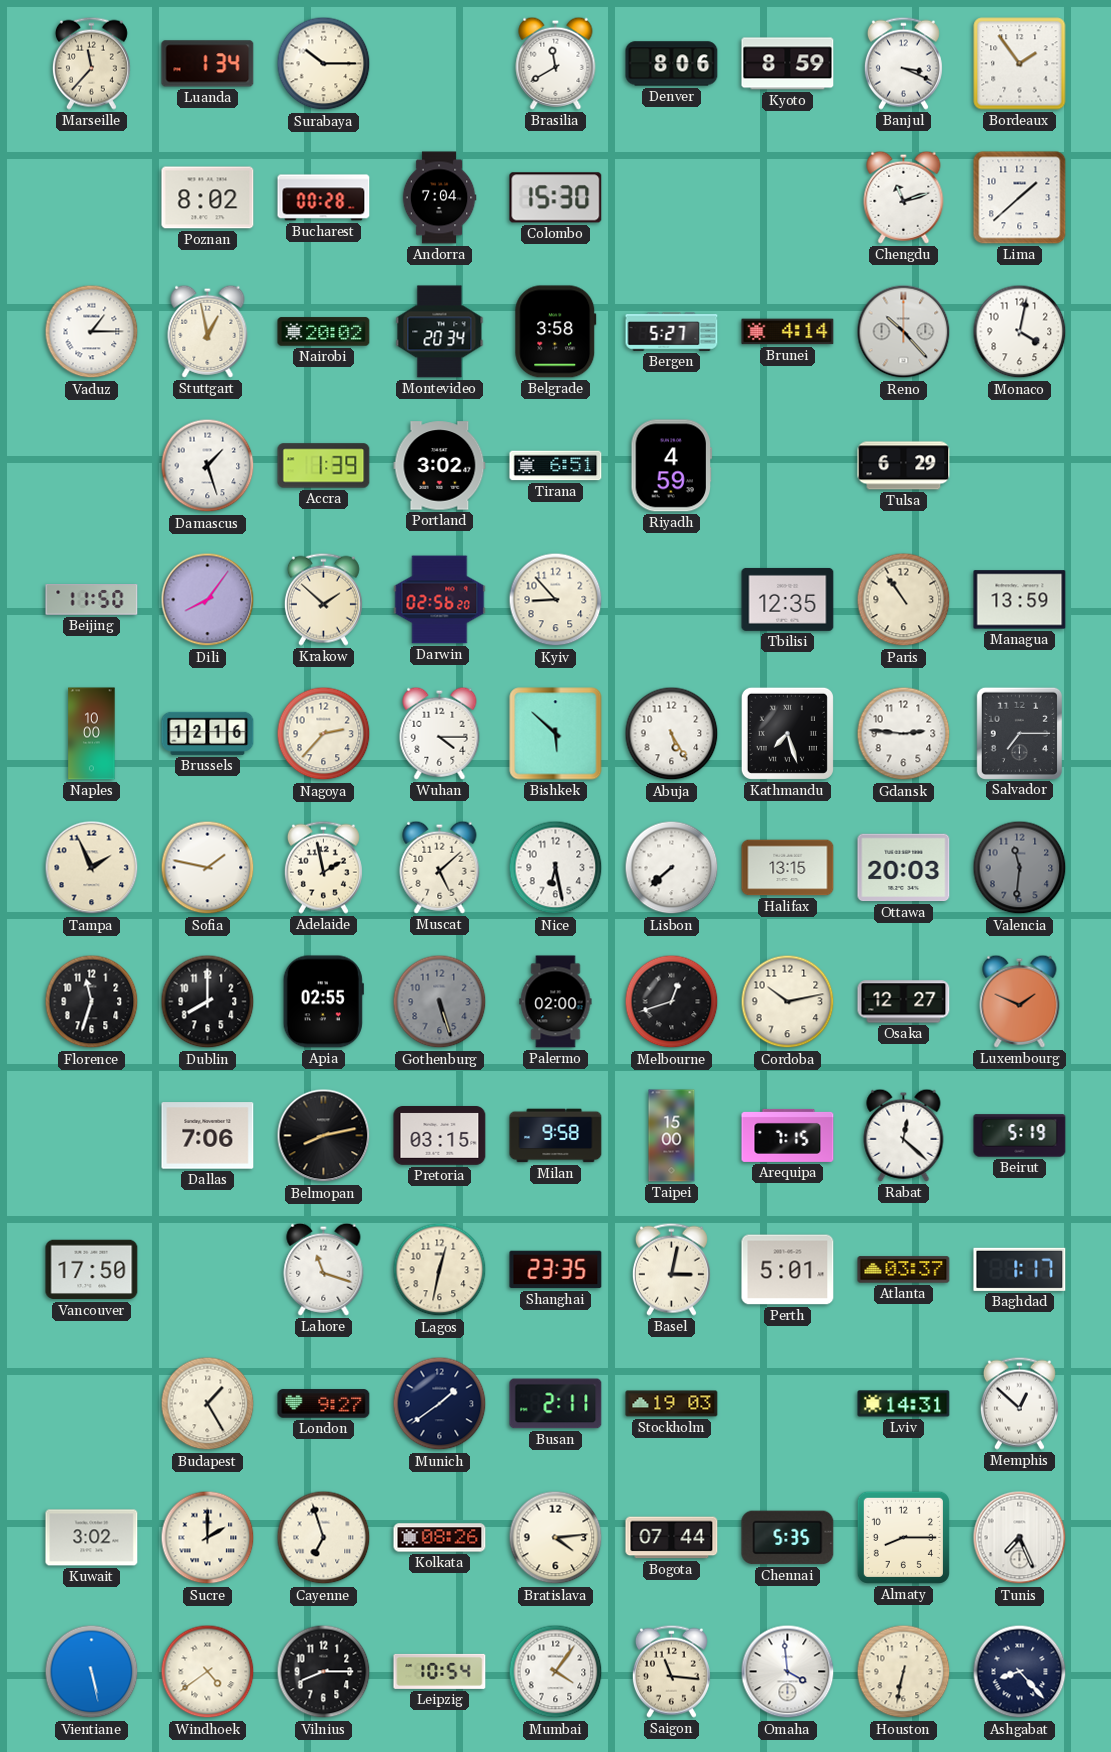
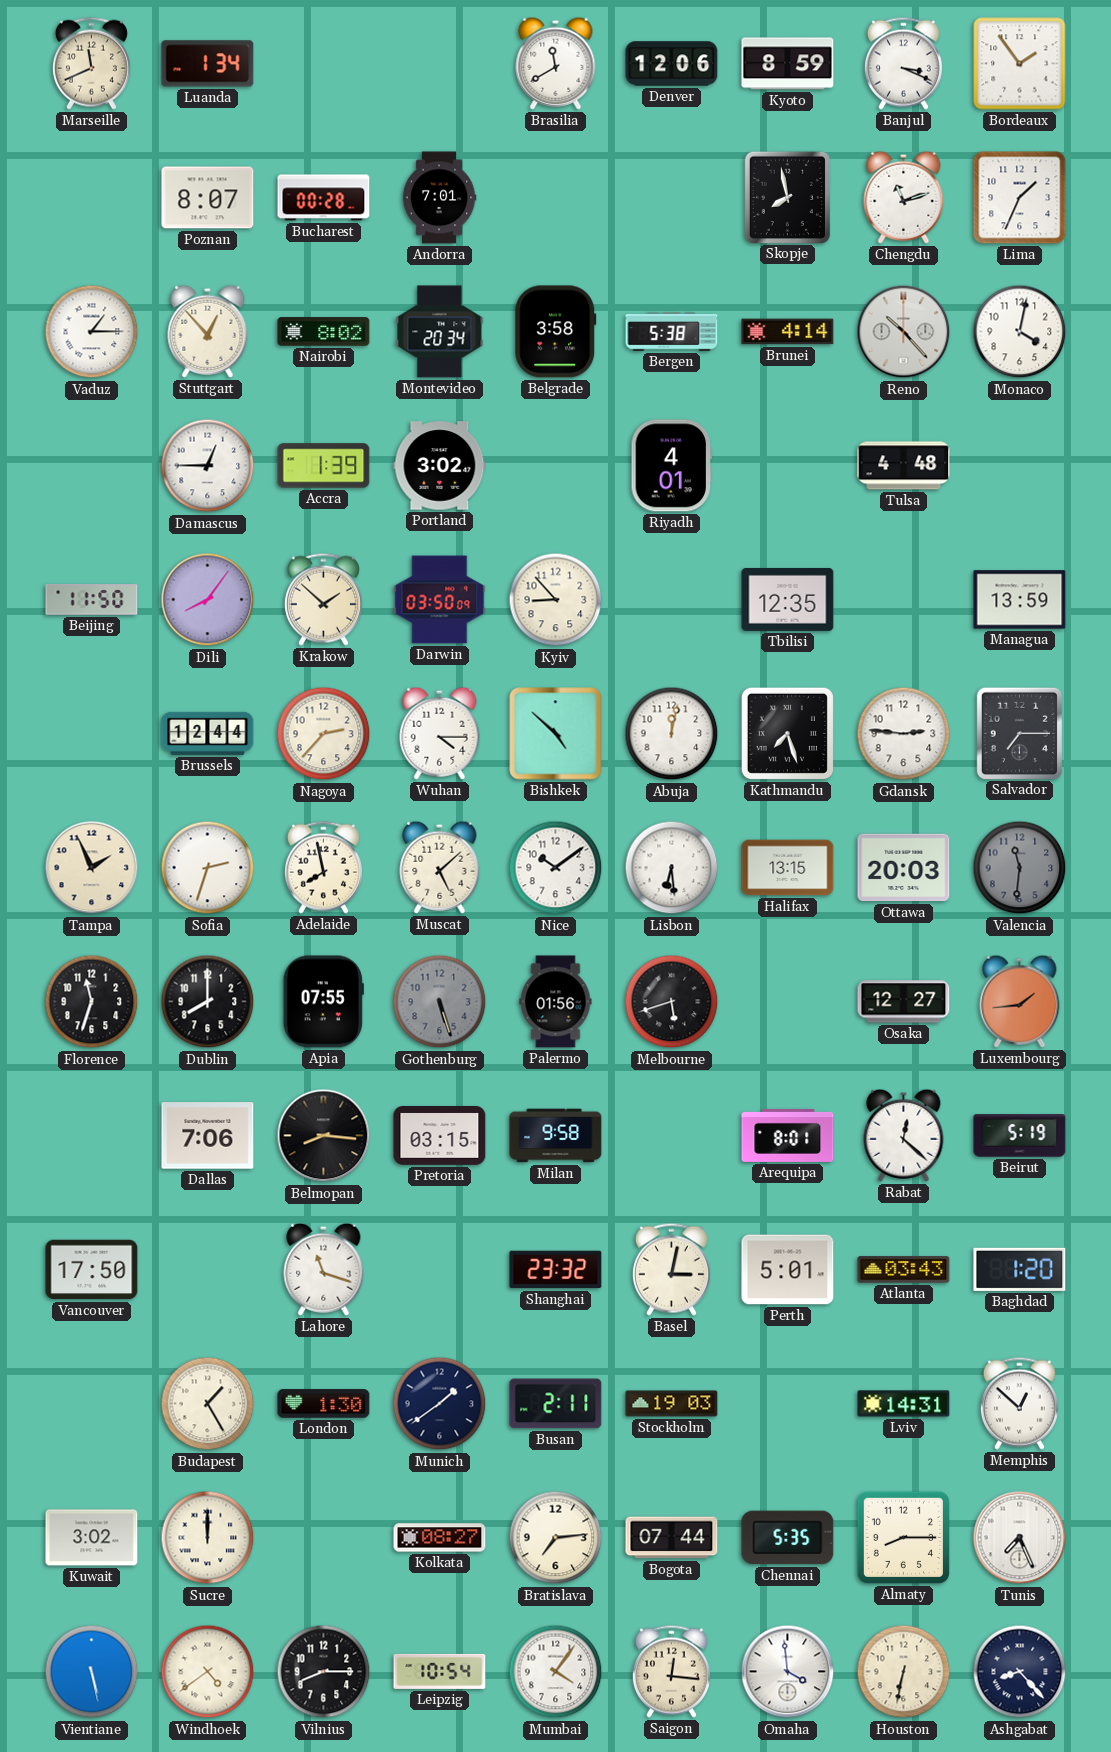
Marseille: 11:37 -> 11:41 (91, 63)
Surabaya: 10:15 -> none (324, 64)
Denver: 8:06 -> 12:06 (672, 64)
Poznan: 8:02 -> 8:07 (208, 198)
Andorra: 7:04 -> 7:01 (439, 198)
Colombo: 15:30 -> none (556, 198)
Skopje: none -> 7:58 (787, 197)
Lima: 1:38 -> 1:34 (1020, 198)
Stuttgart: 12:58 -> 12:53 (208, 331)
Nairobi: 20:02 -> 8:02 (324, 332)
Bergen: 5:27 -> 5:38 (672, 332)
Damascus: 1:27 -> 12:45 (208, 466)
Tirana: 6:51 -> none (556, 466)
Riyadh: 4:59 -> 4:01 (672, 466)
Tulsa: 6:29 -> 4:48 (904, 466)
Darwin: 02:56 -> 03:50 (440, 600)
Paris: 10:54 -> none (904, 600)
Naples: 10:00 -> none (92, 734)
Brussels: 12:16 -> 12:44 (208, 733)
Bishkek: 5:52 -> 4:52 (556, 734)
Abuja: 5:25 -> 12:02 (672, 734)
Sofia: 1:47 -> 2:33 (208, 868)
Adelaide: 1:58 -> 7:58 (323, 867)
Nice: 6:28 -> 10:09 (556, 868)
Lisbon: 7:38 -> 6:29 (672, 868)
Apia: 02:55 -> 07:55 (323, 1002)
Palermo: 02:00 -> 01:56 (556, 1002)
Melbourne: 12:42 -> 5:42 (672, 1002)
Cordoba: 10:13 -> none (788, 1002)
Luxembourg: 1:49 -> 1:44 (1020, 1001)
Belmopan: 8:13 -> 8:16 (324, 1136)
Taipei: 15:00 -> none (672, 1136)
Arequipa: 7:15 -> 8:01 (788, 1135)
Lagos: 12:32 -> none (440, 1270)
Shanghai: 23:35 -> 23:32 (556, 1270)
Atlanta: 03:37 -> 03:43 (904, 1270)
Baghdad: 1:17 -> 1:20 (1020, 1269)
London: 9:27 -> 1:30 (324, 1404)
Sucre: 2:00 -> 12:00 (208, 1538)
Cayenne: 6:57 -> none (324, 1538)
Kolkata: 08:26 -> 08:27 (440, 1538)
Bratislava: 4:14 -> 7:14 (556, 1538)
Saigon: 11:16 -> 12:16 (671, 1671)
